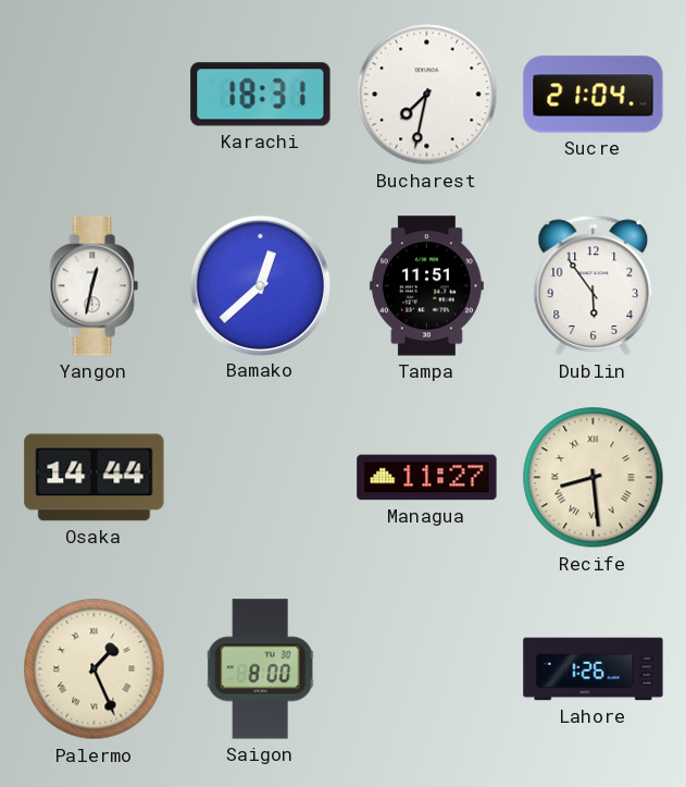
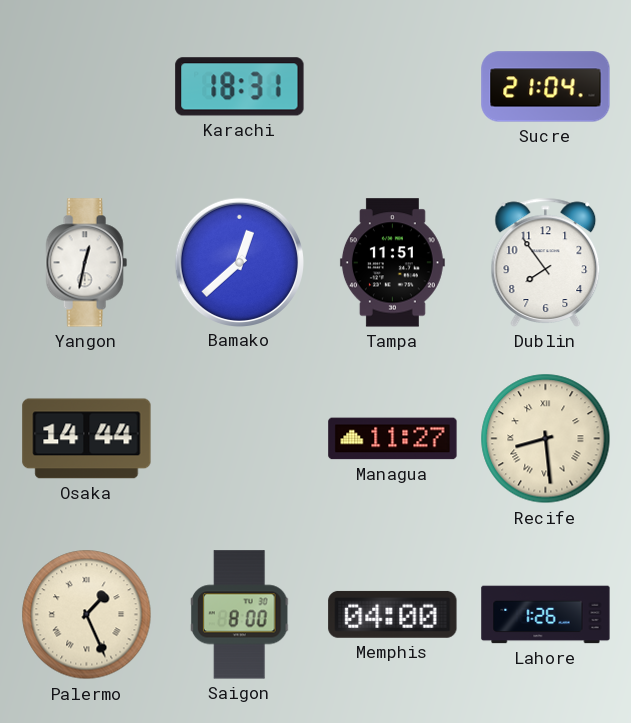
Bucharest: 7:32 -> none (427, 95)
Dublin: 5:54 -> 7:54 (546, 262)
Memphis: none -> 04:00 (393, 614)
